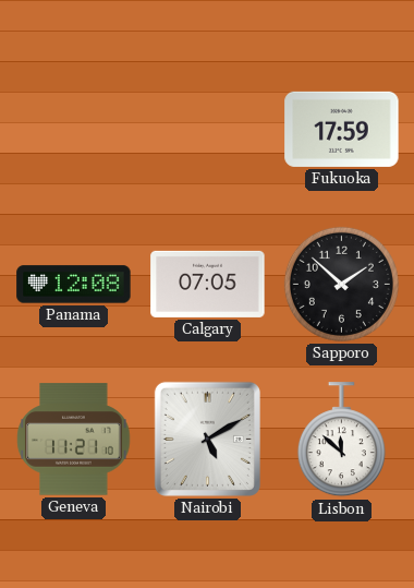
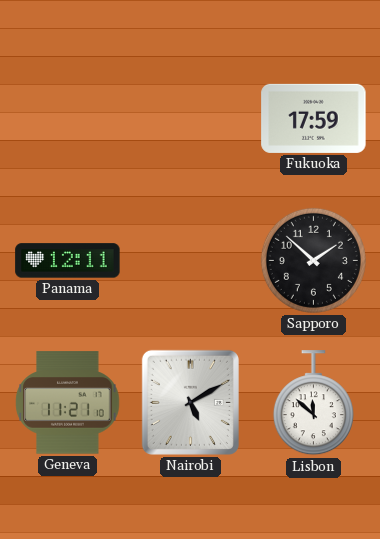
Panama: 12:08 -> 12:11 (68, 261)
Calgary: 07:05 -> none (208, 284)
